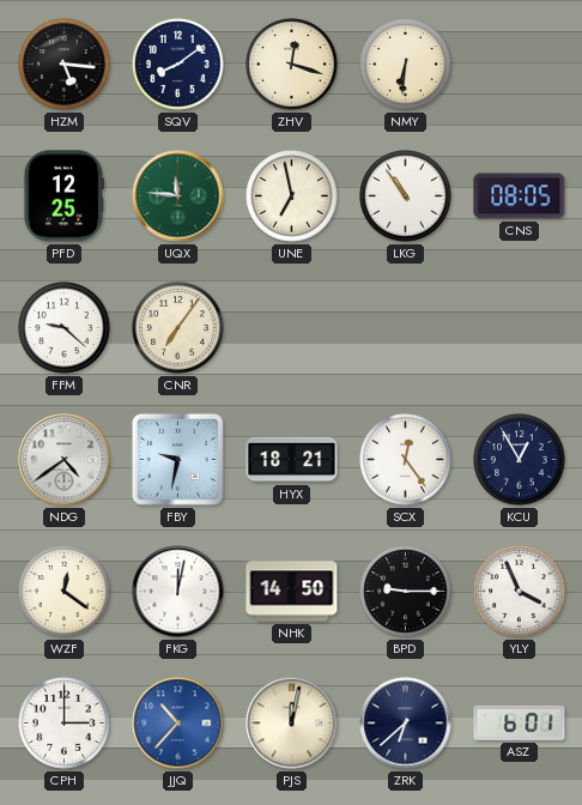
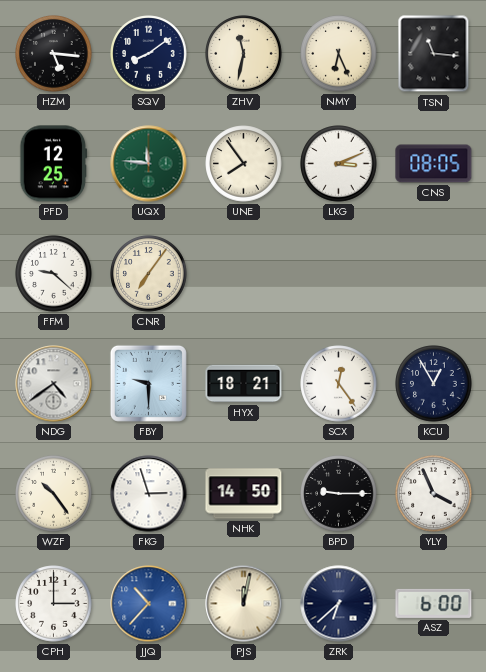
ZHV: 12:18 -> 11:32 (244, 54)
NMY: 6:31 -> 6:26 (339, 54)
TSN: none -> 11:16 (434, 54)
UNE: 6:58 -> 7:54 (244, 164)
LKG: 10:54 -> 3:11 (339, 164)
FBY: 9:32 -> 9:30 (148, 383)
WZF: 12:21 -> 10:24 (54, 494)
FKG: 12:02 -> 2:57 (149, 494)
ASZ: 6:01 -> 6:00 (434, 603)
